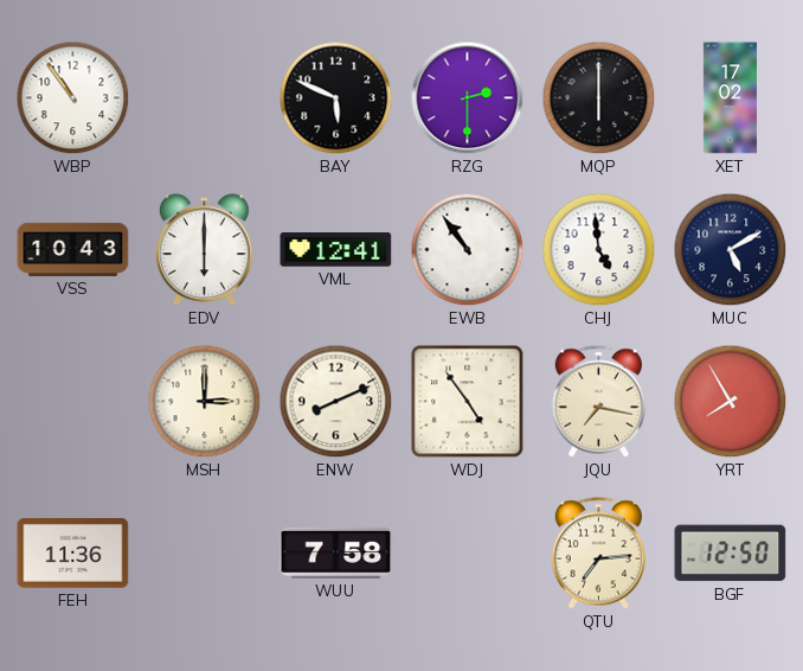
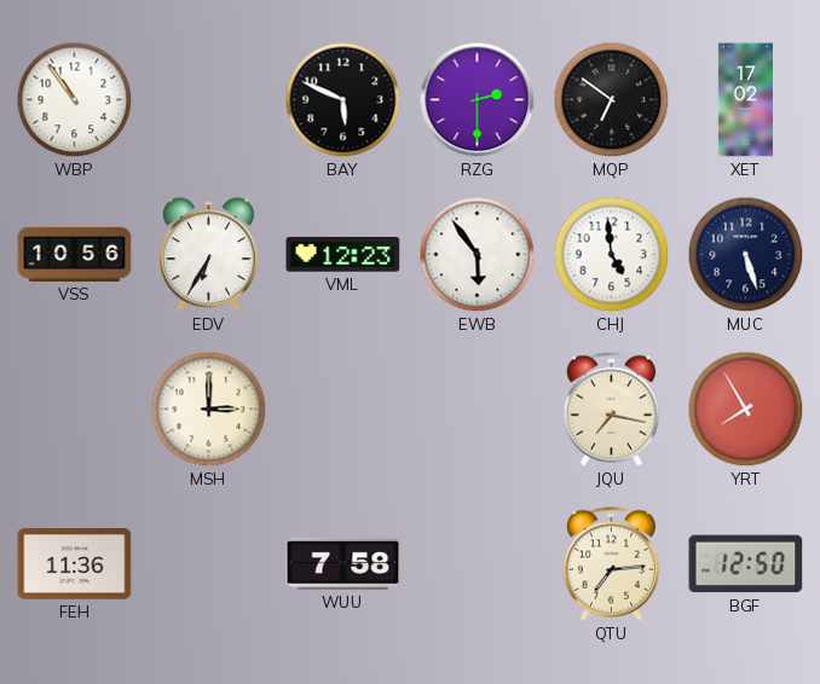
MQP: 6:00 -> 6:51 (612, 100)
VSS: 10:43 -> 10:56 (75, 254)
EDV: 6:00 -> 6:35 (209, 255)
VML: 12:41 -> 12:23 (343, 255)
EWB: 10:54 -> 5:54 (478, 255)
MUC: 5:10 -> 5:27 (746, 255)
ENW: 8:11 -> none (336, 402)
WDJ: 4:54 -> none (468, 402)
